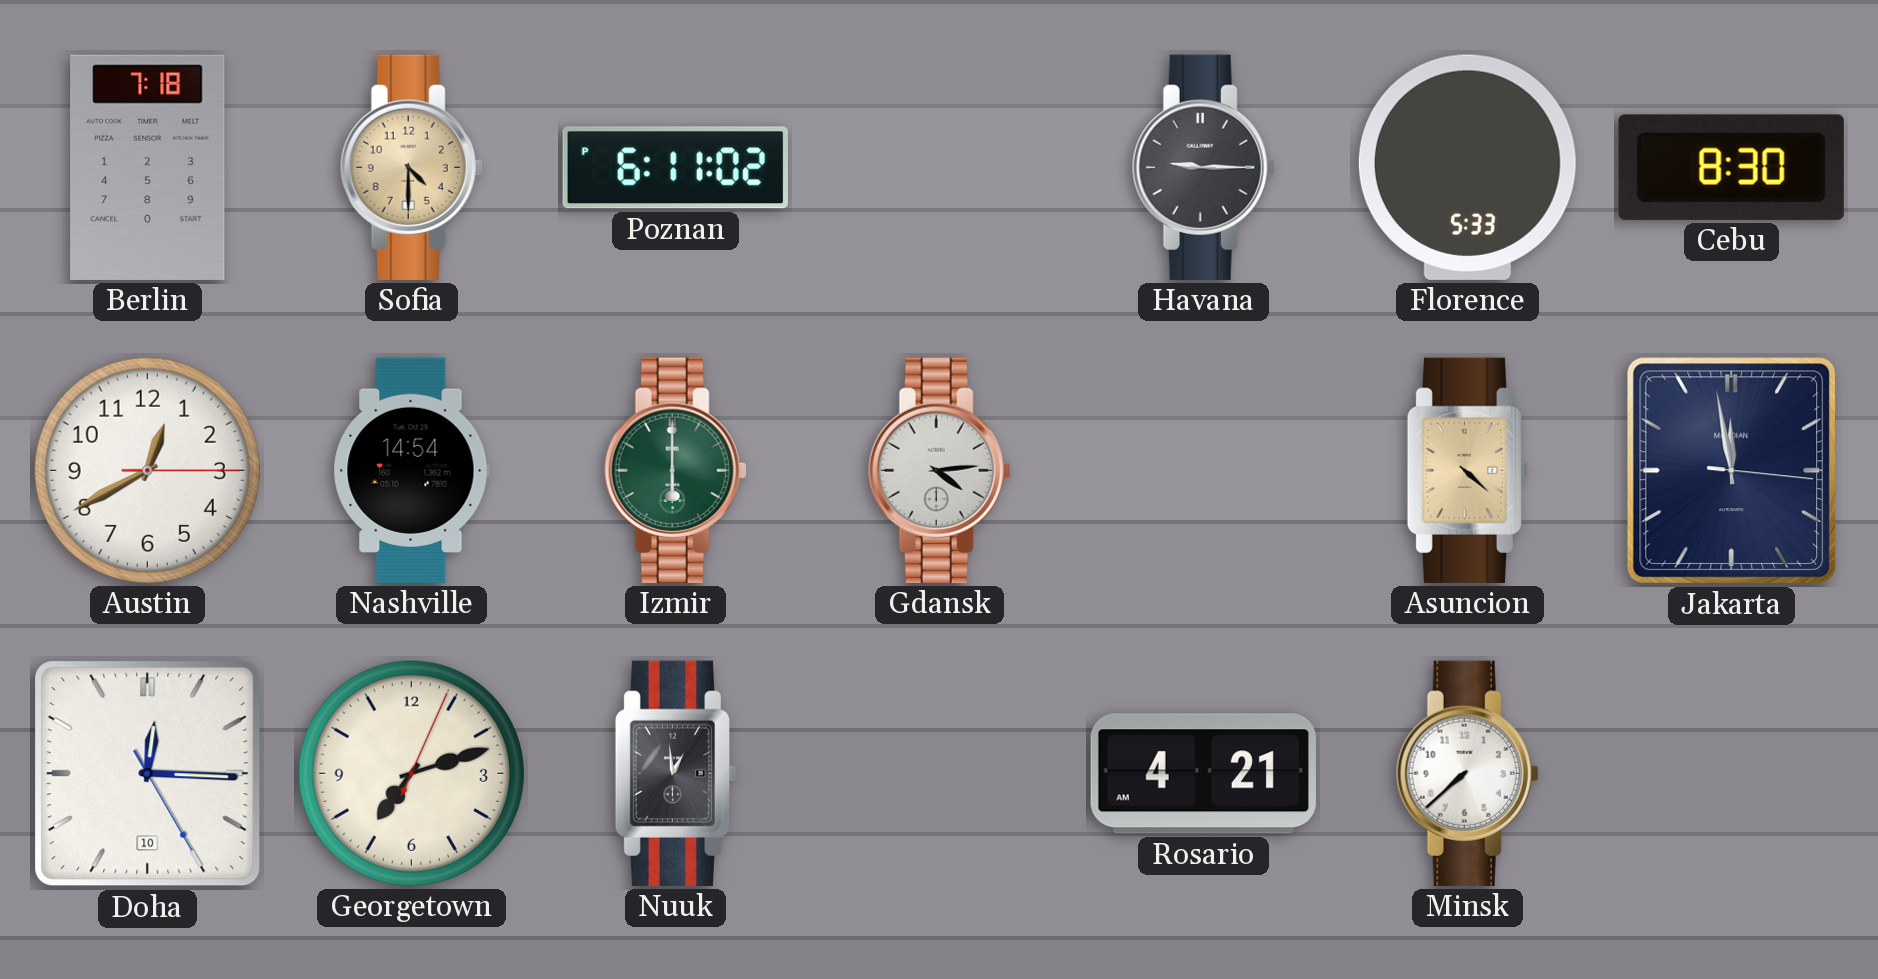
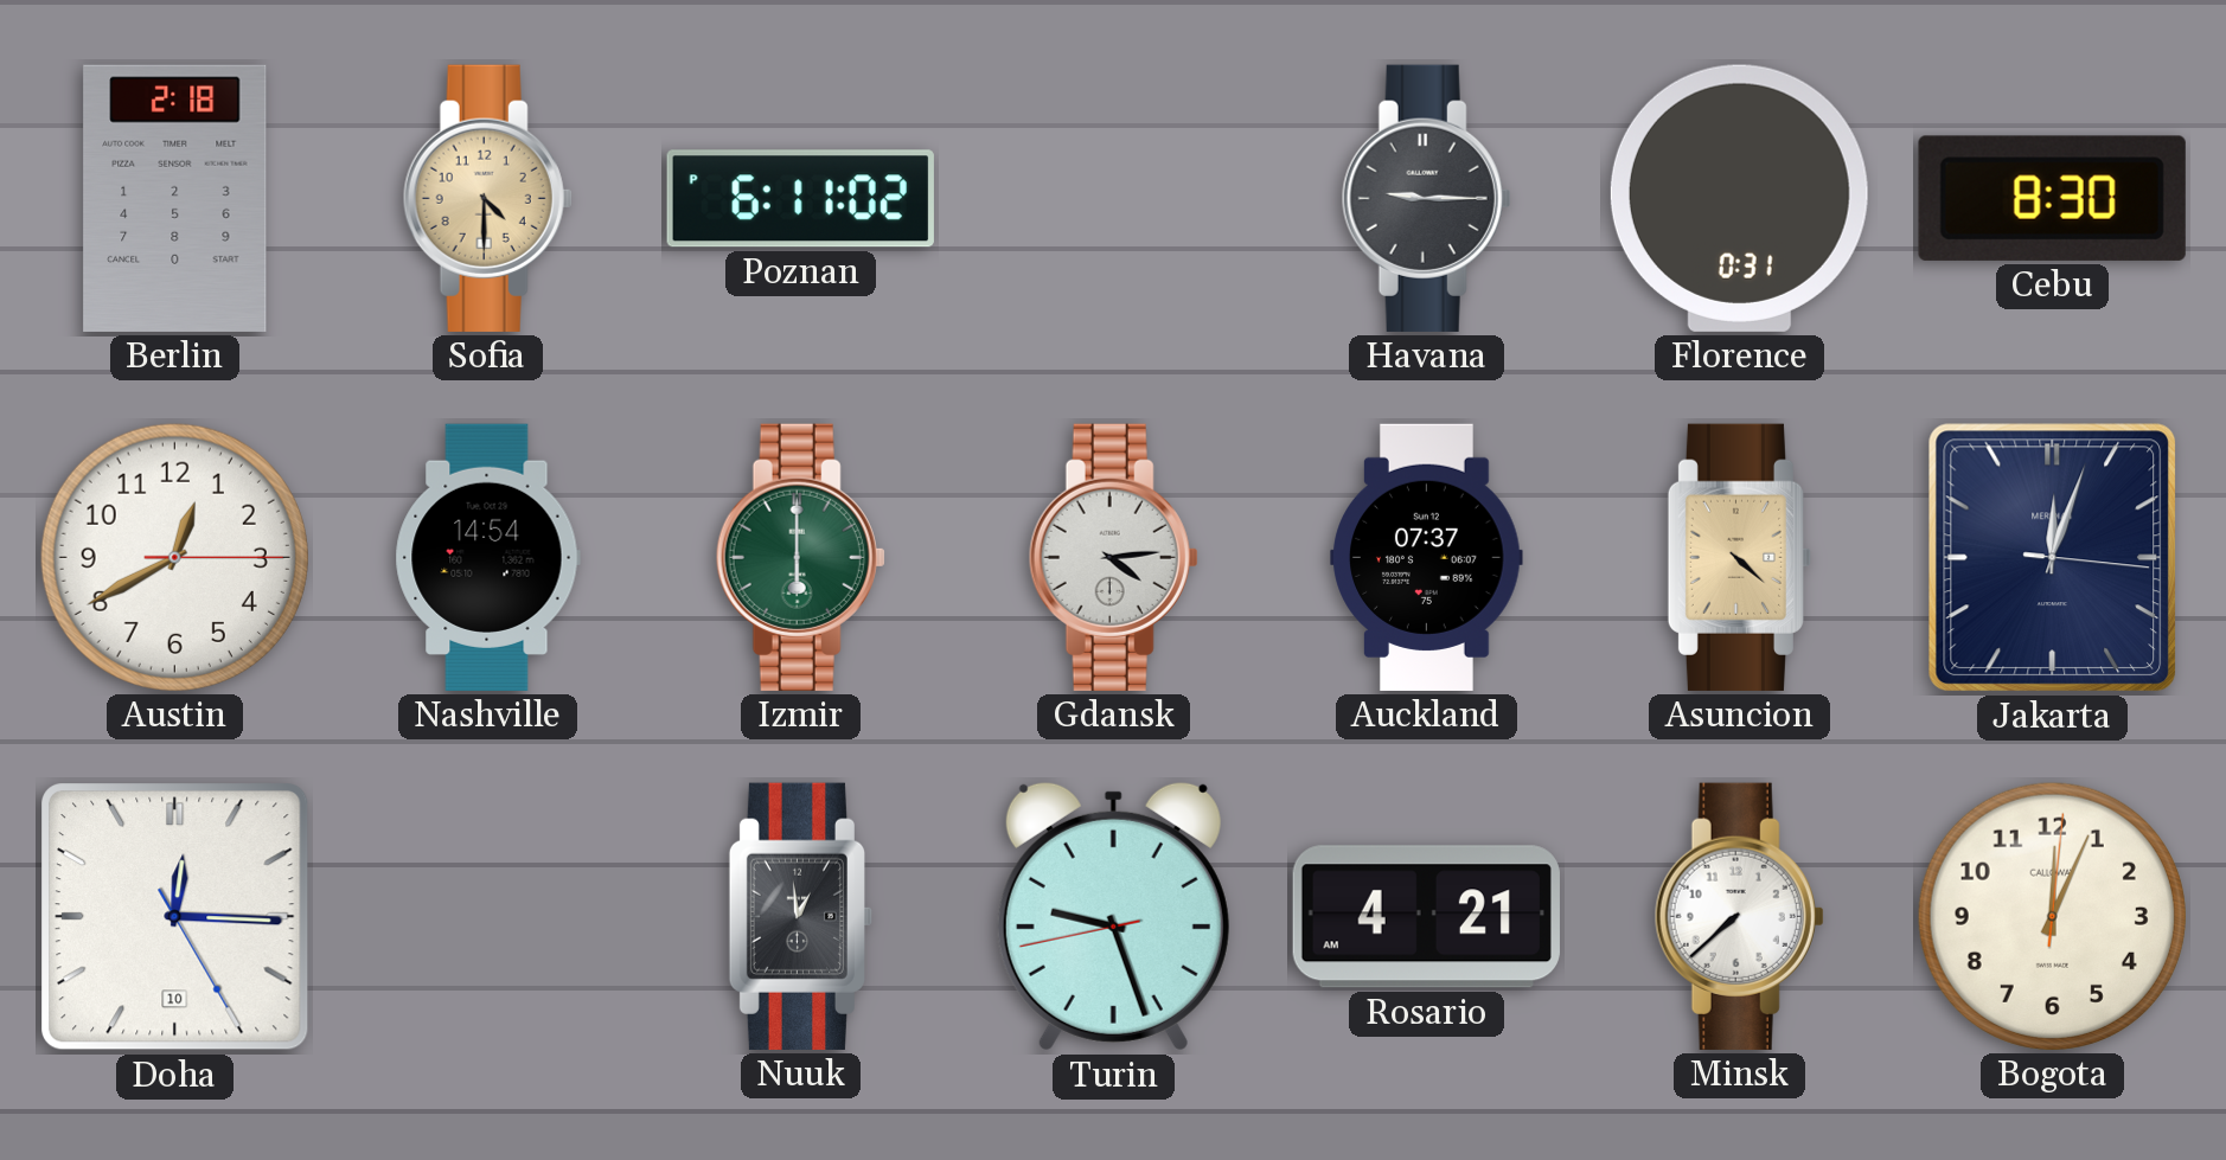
Berlin: 7:18 -> 2:18 (175, 198)
Florence: 5:33 -> 0:31 (1739, 198)
Auckland: none -> 07:37 (1427, 557)
Jakarta: 11:58 -> 12:03 (2053, 558)
Georgetown: 7:12 -> none (411, 773)
Turin: none -> 9:26 (1113, 916)
Bogota: none -> 12:04 (2052, 916)
